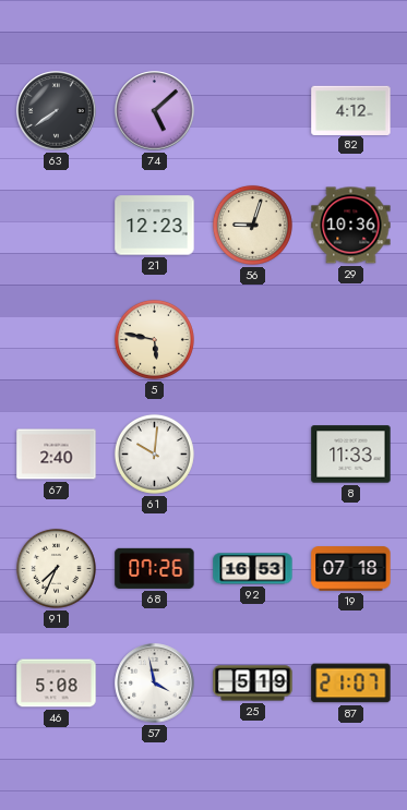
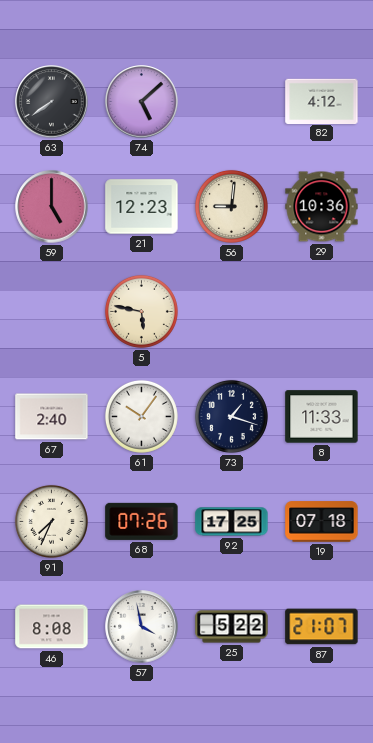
59: none -> 5:00 (52, 207)
56: 9:03 -> 9:01 (231, 206)
61: 10:01 -> 10:06 (141, 416)
73: none -> 1:18 (231, 416)
92: 16:53 -> 17:25 (232, 522)
46: 5:08 -> 8:08 (52, 627)
25: 5:19 -> 5:22 (232, 627)
